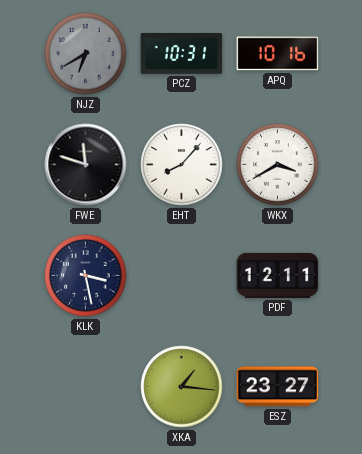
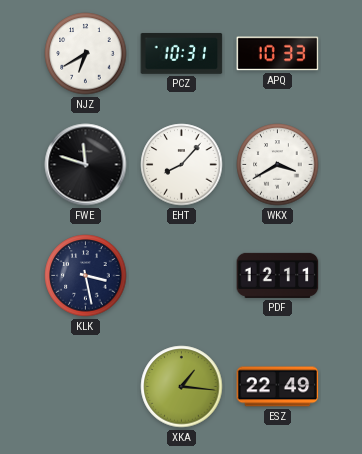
NJZ dial: grey -> white (86, 54)
APQ: 10:16 -> 10:33 (278, 54)
ESZ: 23:27 -> 22:49 (278, 387)
